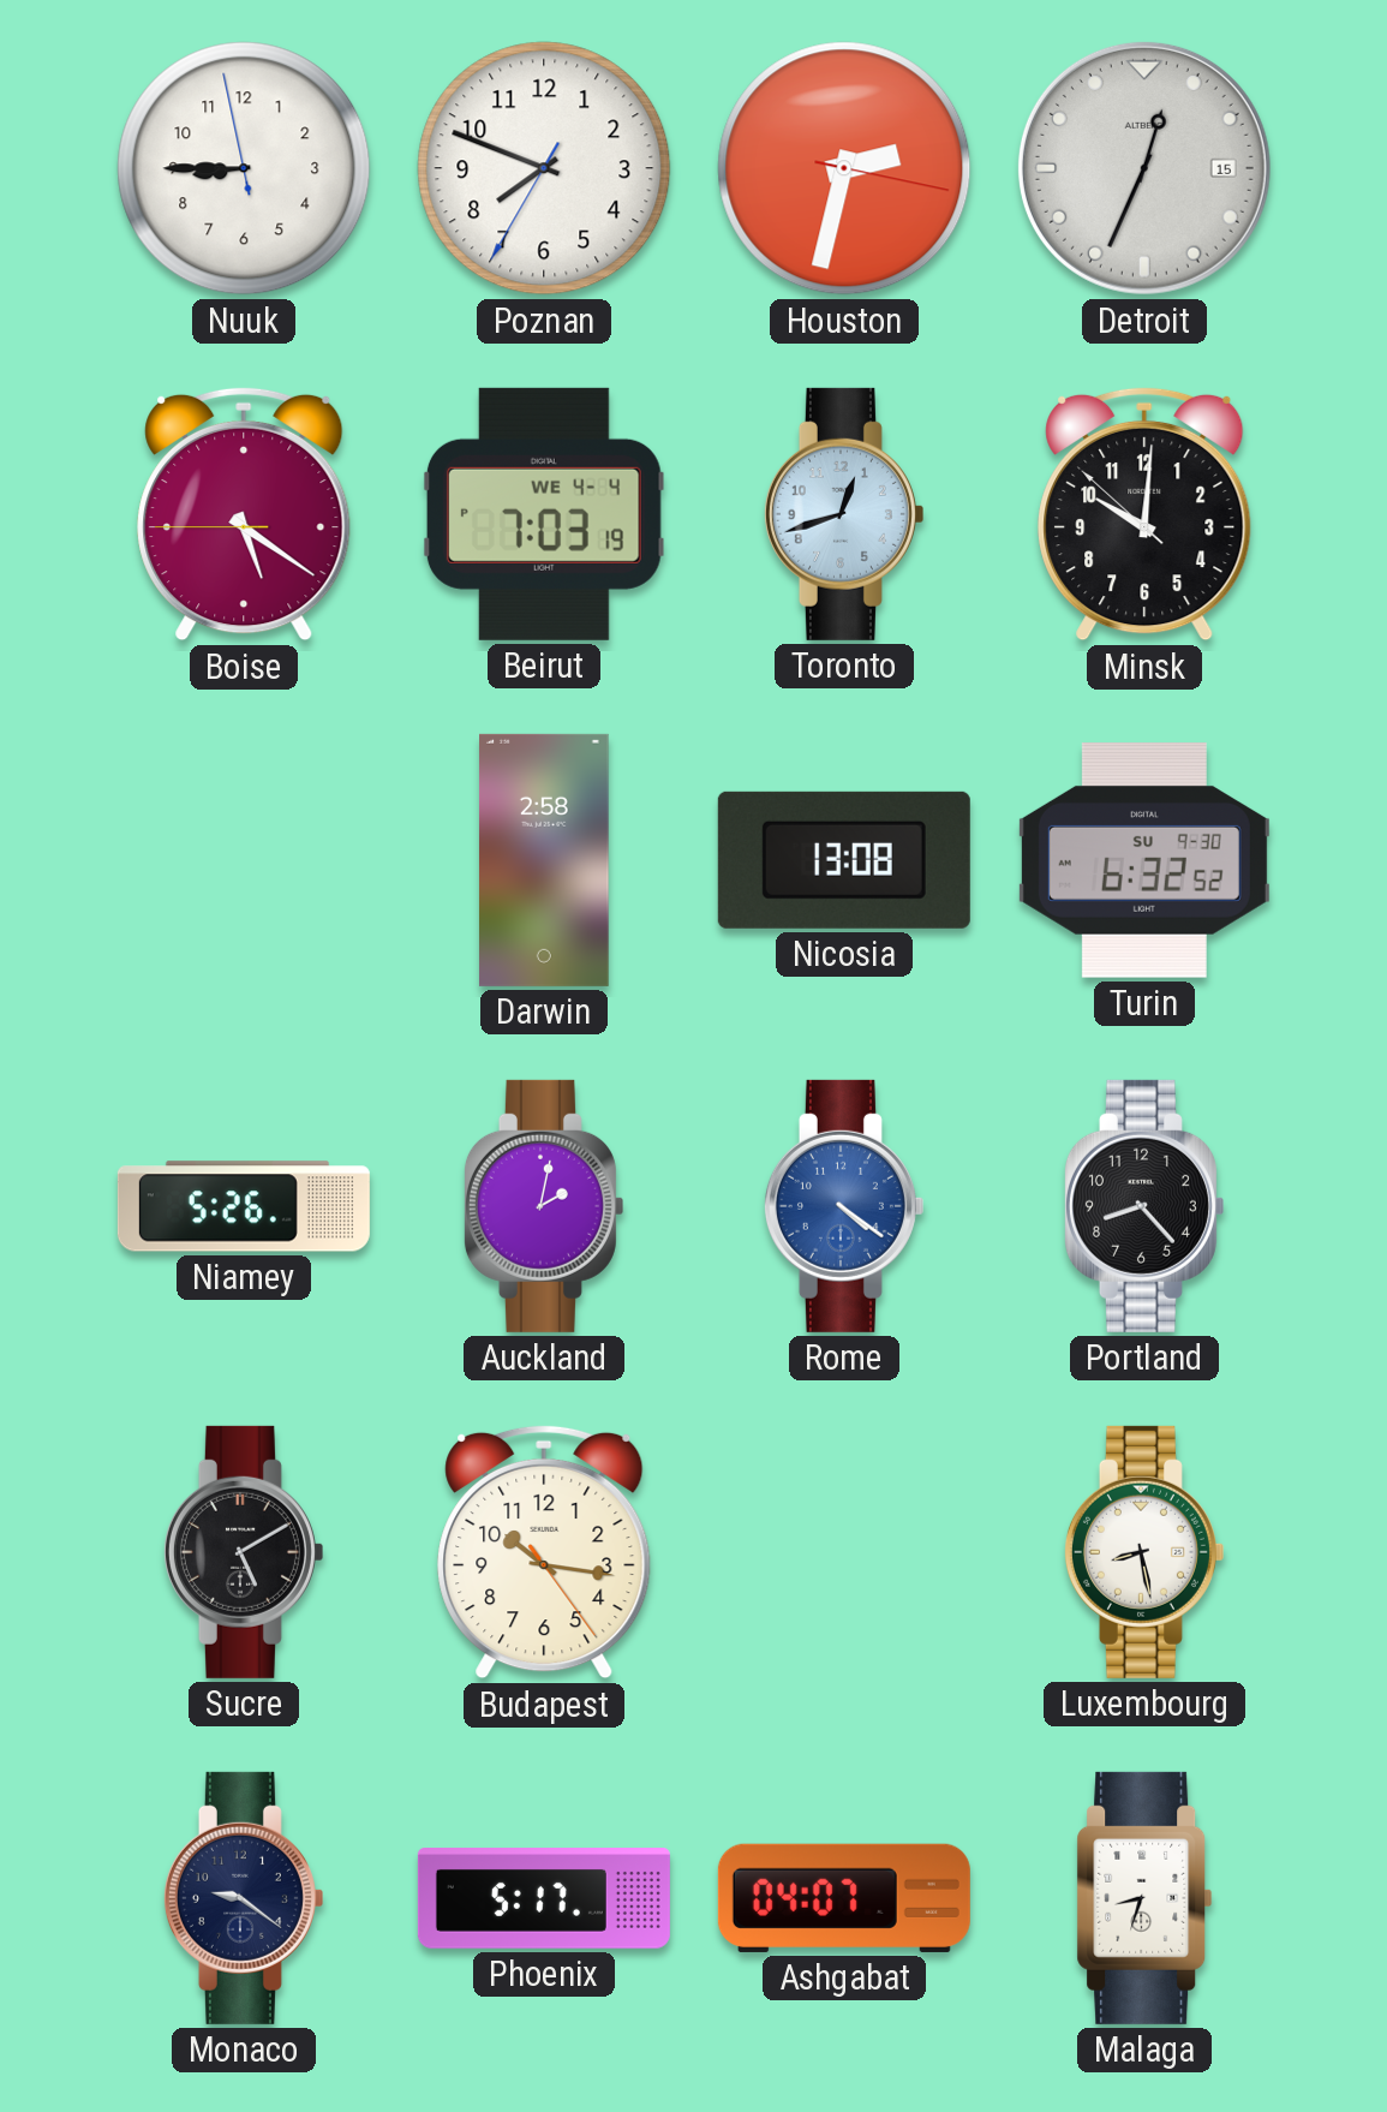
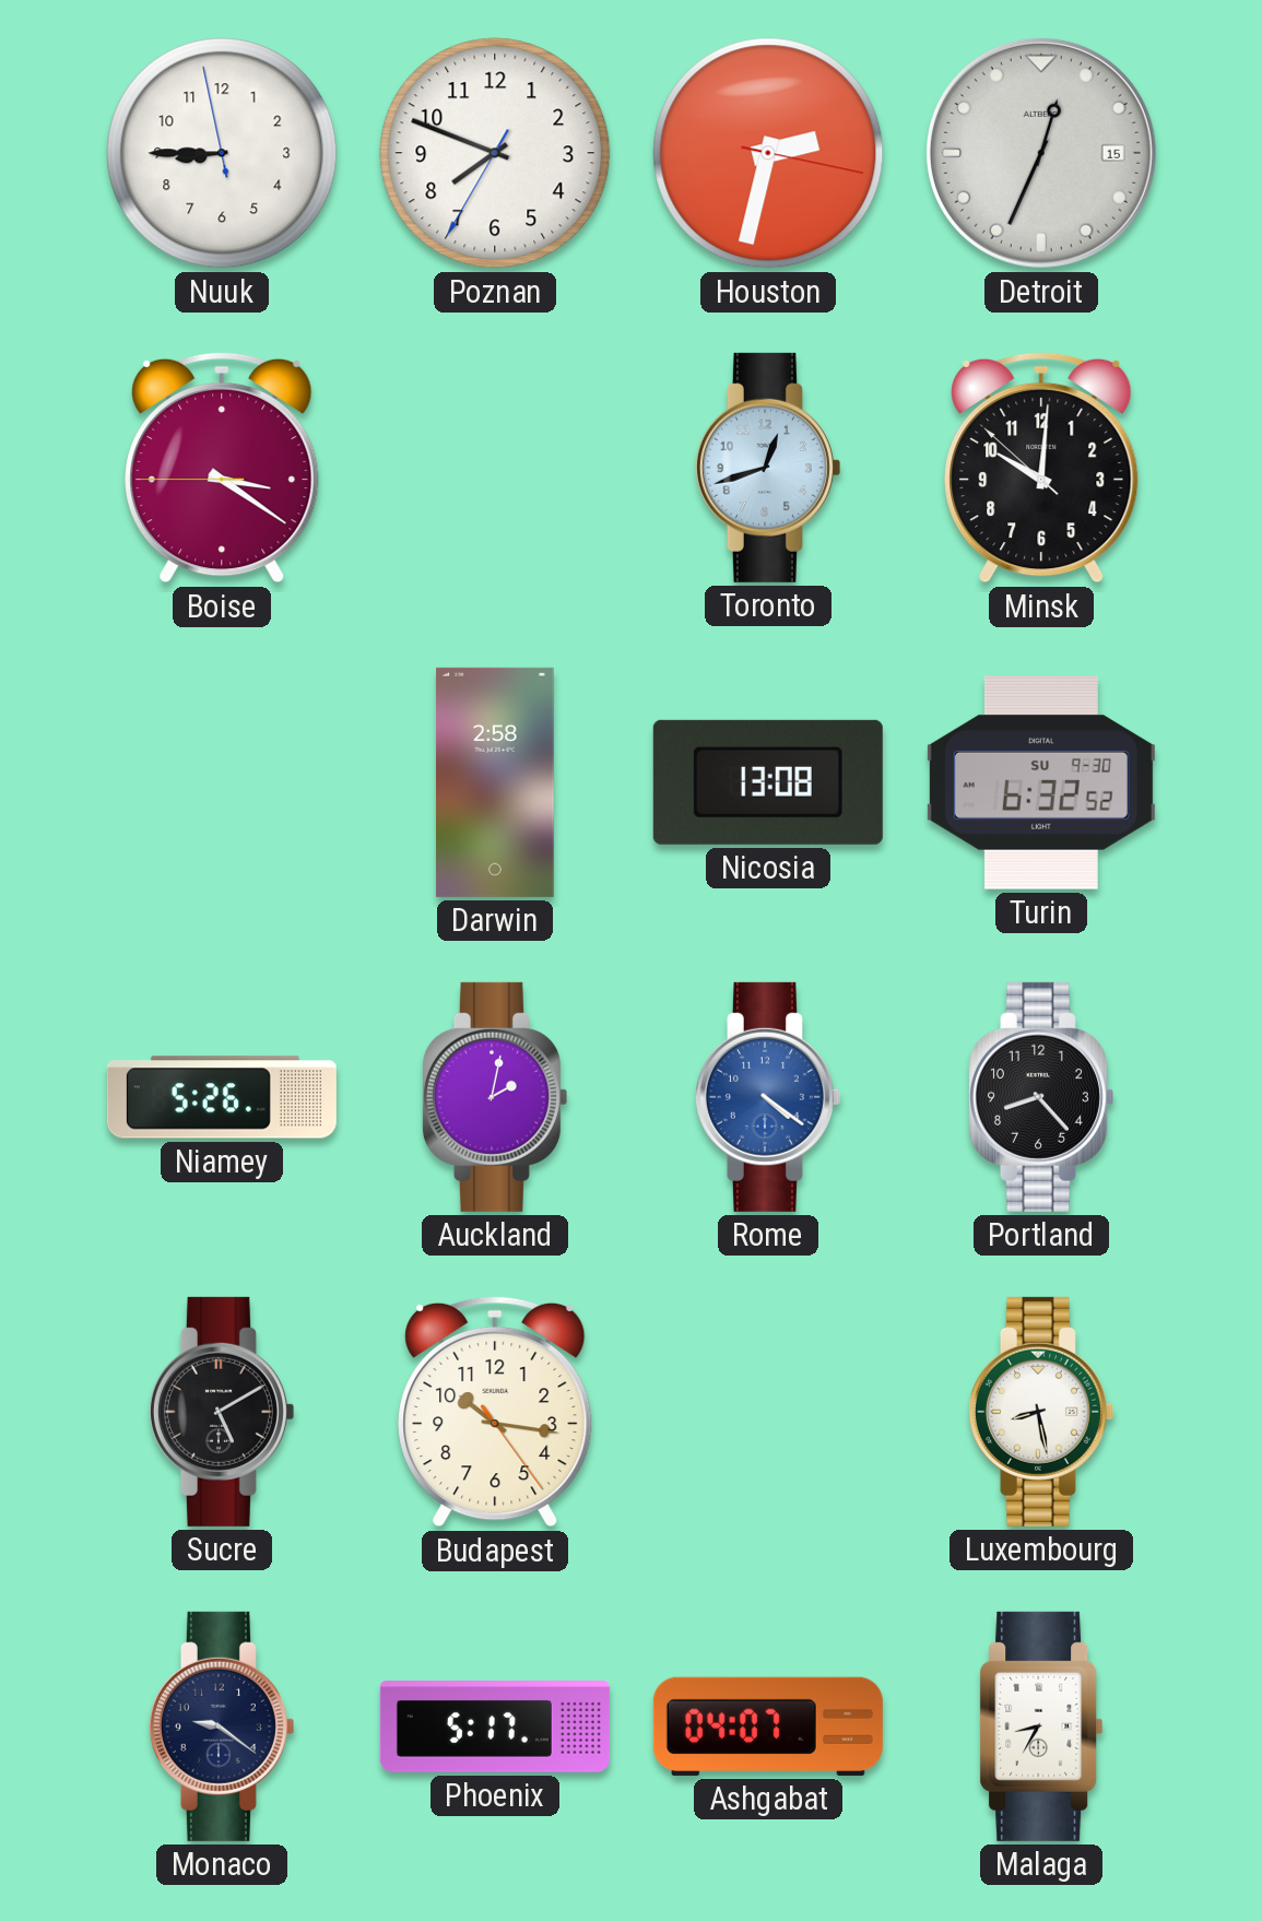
Boise: 5:20 -> 3:20 (222, 468)
Beirut: 7:03 -> none (544, 514)
Malaga: 8:33 -> 8:35 (1041, 1726)
